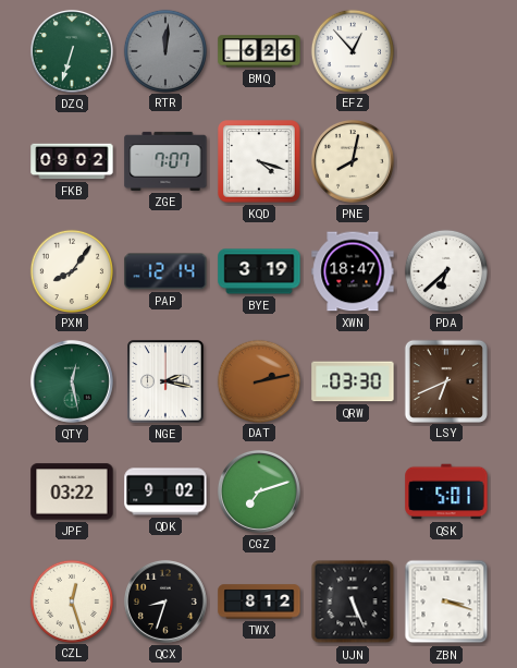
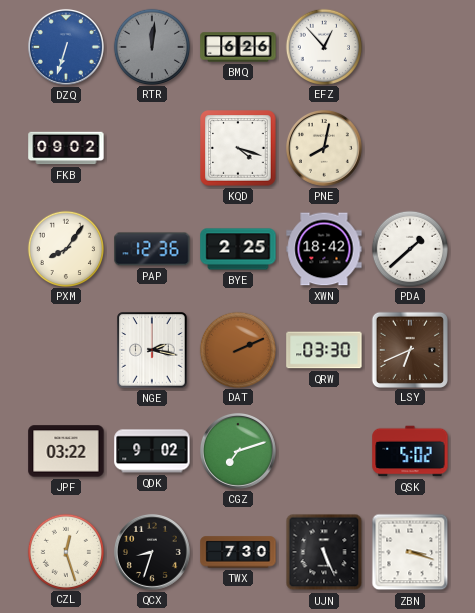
DZQ dial: green -> blue (66, 47)
ZGE: 7:07 -> none (165, 161)
PAP: 12:14 -> 12:36 (152, 249)
BYE: 3:19 -> 2:25 (238, 249)
XWN: 18:47 -> 18:42 (324, 249)
PDA: 6:38 -> 1:38 (409, 248)
QTY: 12:28 -> none (72, 381)
DAT: 2:13 -> 2:11 (237, 349)
QSK: 5:01 -> 5:02 (410, 451)
TWX: 8:12 -> 7:30 (238, 552)
